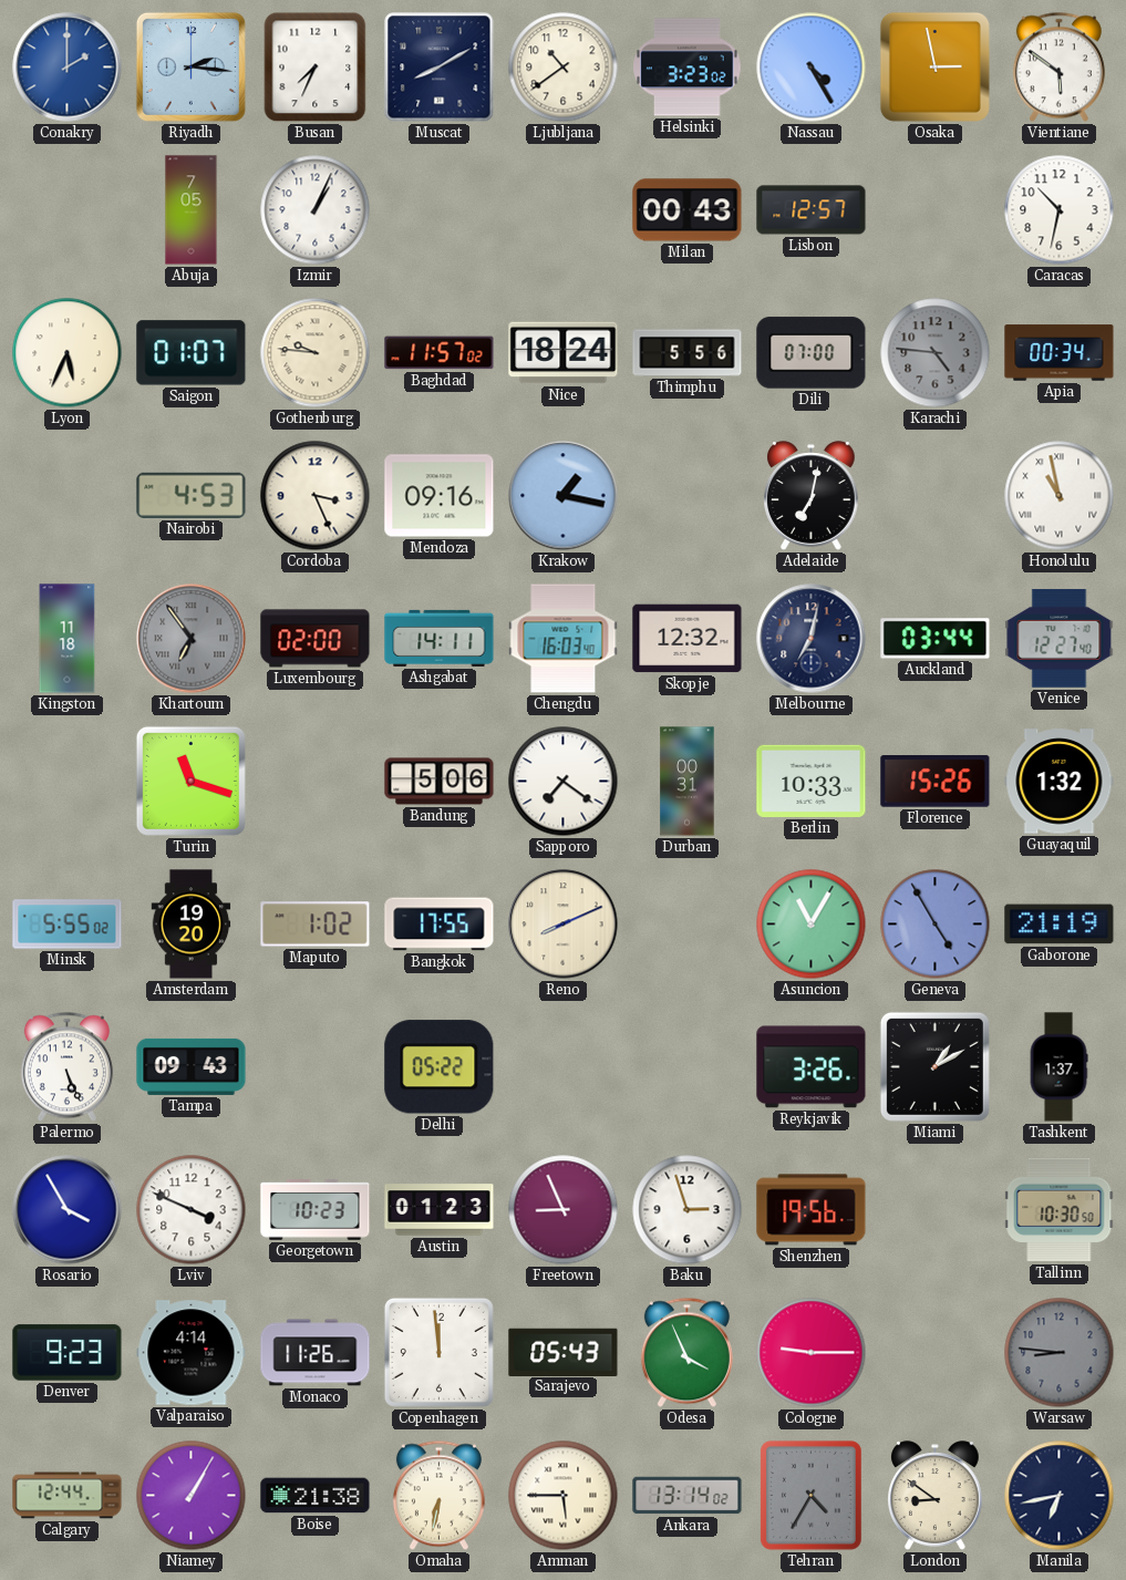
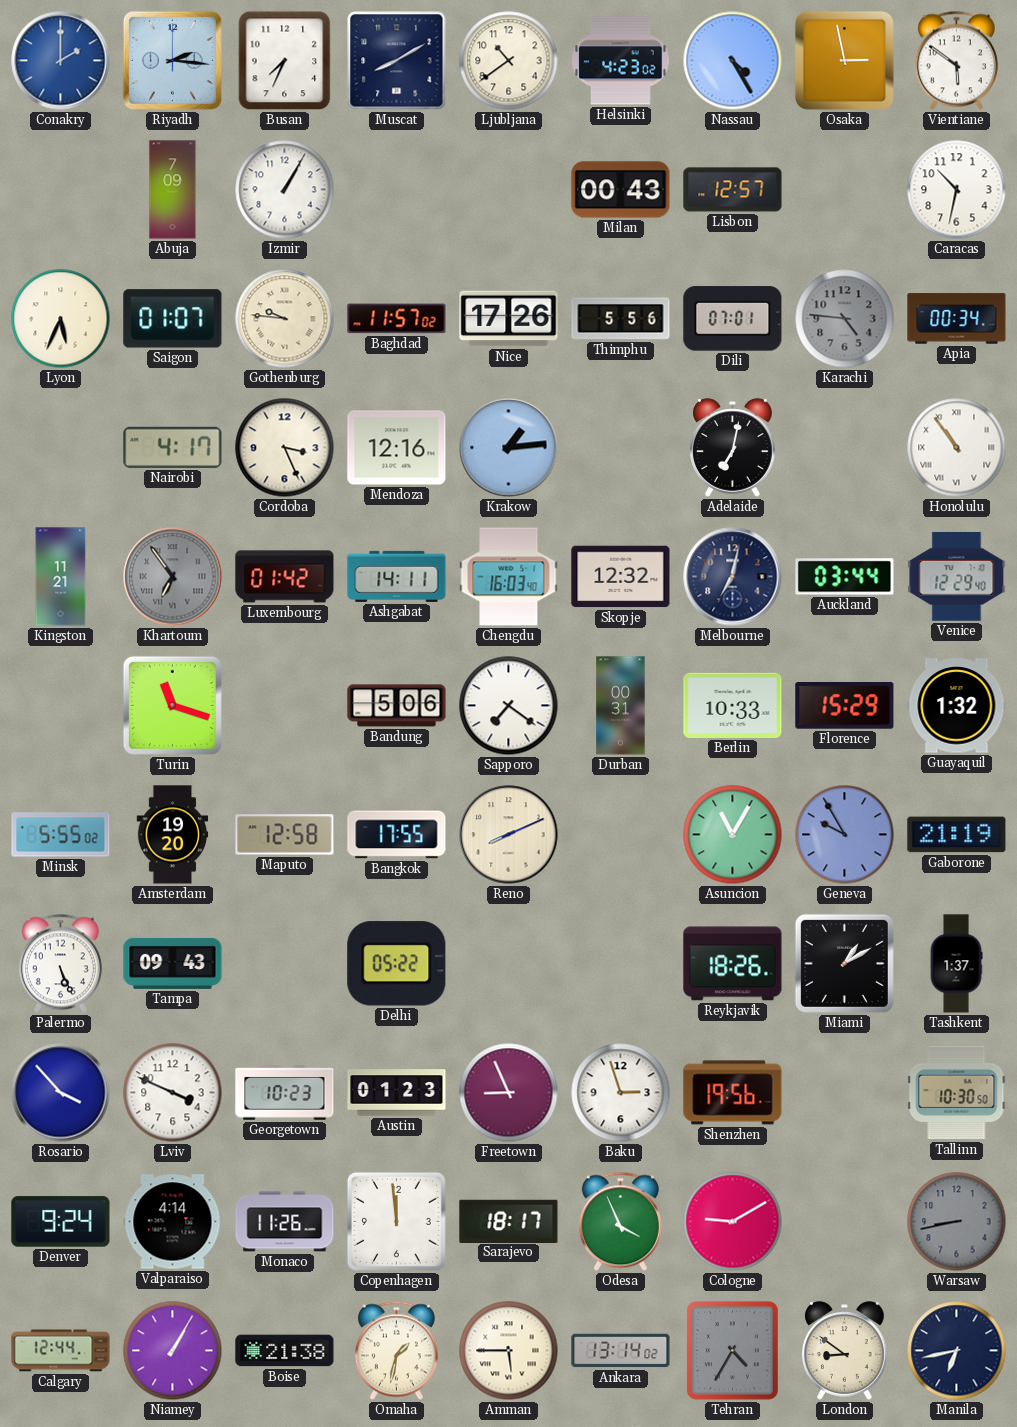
Helsinki: 3:23 -> 4:23 (621, 61)
Abuja: 7:05 -> 7:09 (173, 190)
Izmir: 1:04 -> 1:05 (285, 190)
Nice: 18:24 -> 17:26 (509, 319)
Dili: 07:00 -> 07:01 (733, 319)
Nairobi: 4:53 -> 4:17 (173, 447)
Mendoza: 09:16 -> 12:16 (397, 448)
Krakow: 1:17 -> 1:14 (509, 448)
Honolulu: 10:58 -> 10:54 (957, 448)
Kingston: 11:18 -> 11:21 (61, 577)
Luxembourg: 02:00 -> 01:42 (285, 577)
Venice: 12:27 -> 12:29 (957, 576)
Florence: 15:26 -> 15:29 (845, 706)
Maputo: 1:02 -> 12:58 (285, 835)
Geneva: 4:55 -> 9:55 (845, 835)
Reykjavik: 3:26 -> 18:26 (733, 964)
Rosario: 3:55 -> 3:53 (61, 1093)
Denver: 9:23 -> 9:24 (61, 1222)
Sarajevo: 05:43 -> 18:17 (509, 1221)
Cologne: 9:15 -> 9:10 (733, 1222)
Warsaw: 8:46 -> 8:43 (957, 1222)
Omaha: 6:32 -> 1:32 (396, 1351)
